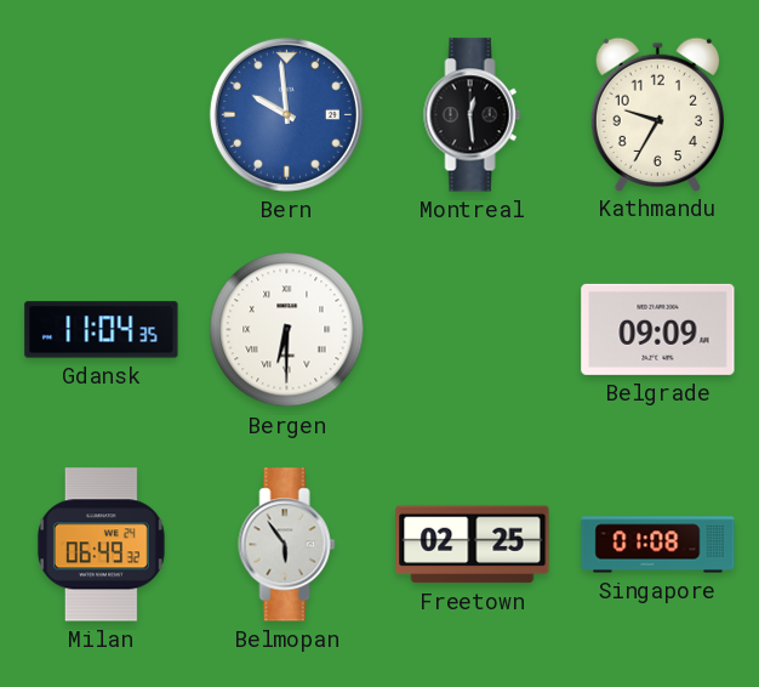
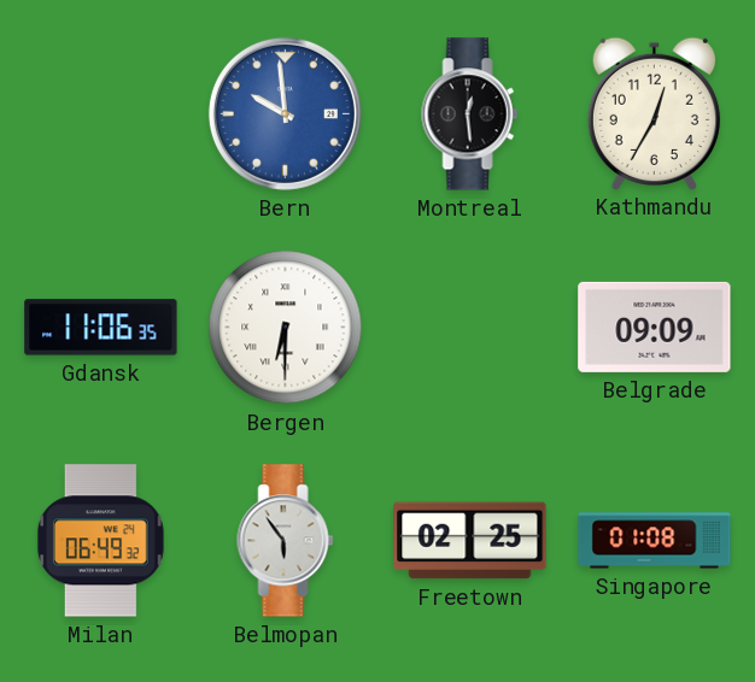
Kathmandu: 9:35 -> 12:35 (654, 113)
Gdansk: 11:04 -> 11:06 (101, 328)
